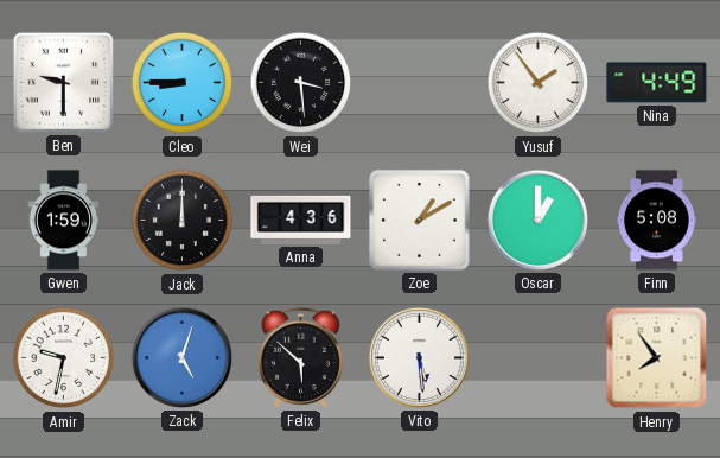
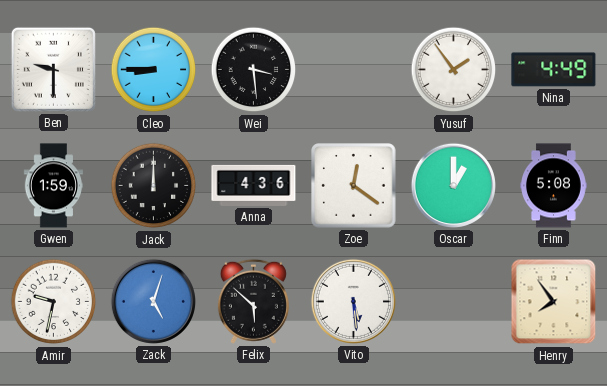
Zoe: 1:10 -> 12:21 (354, 186)
